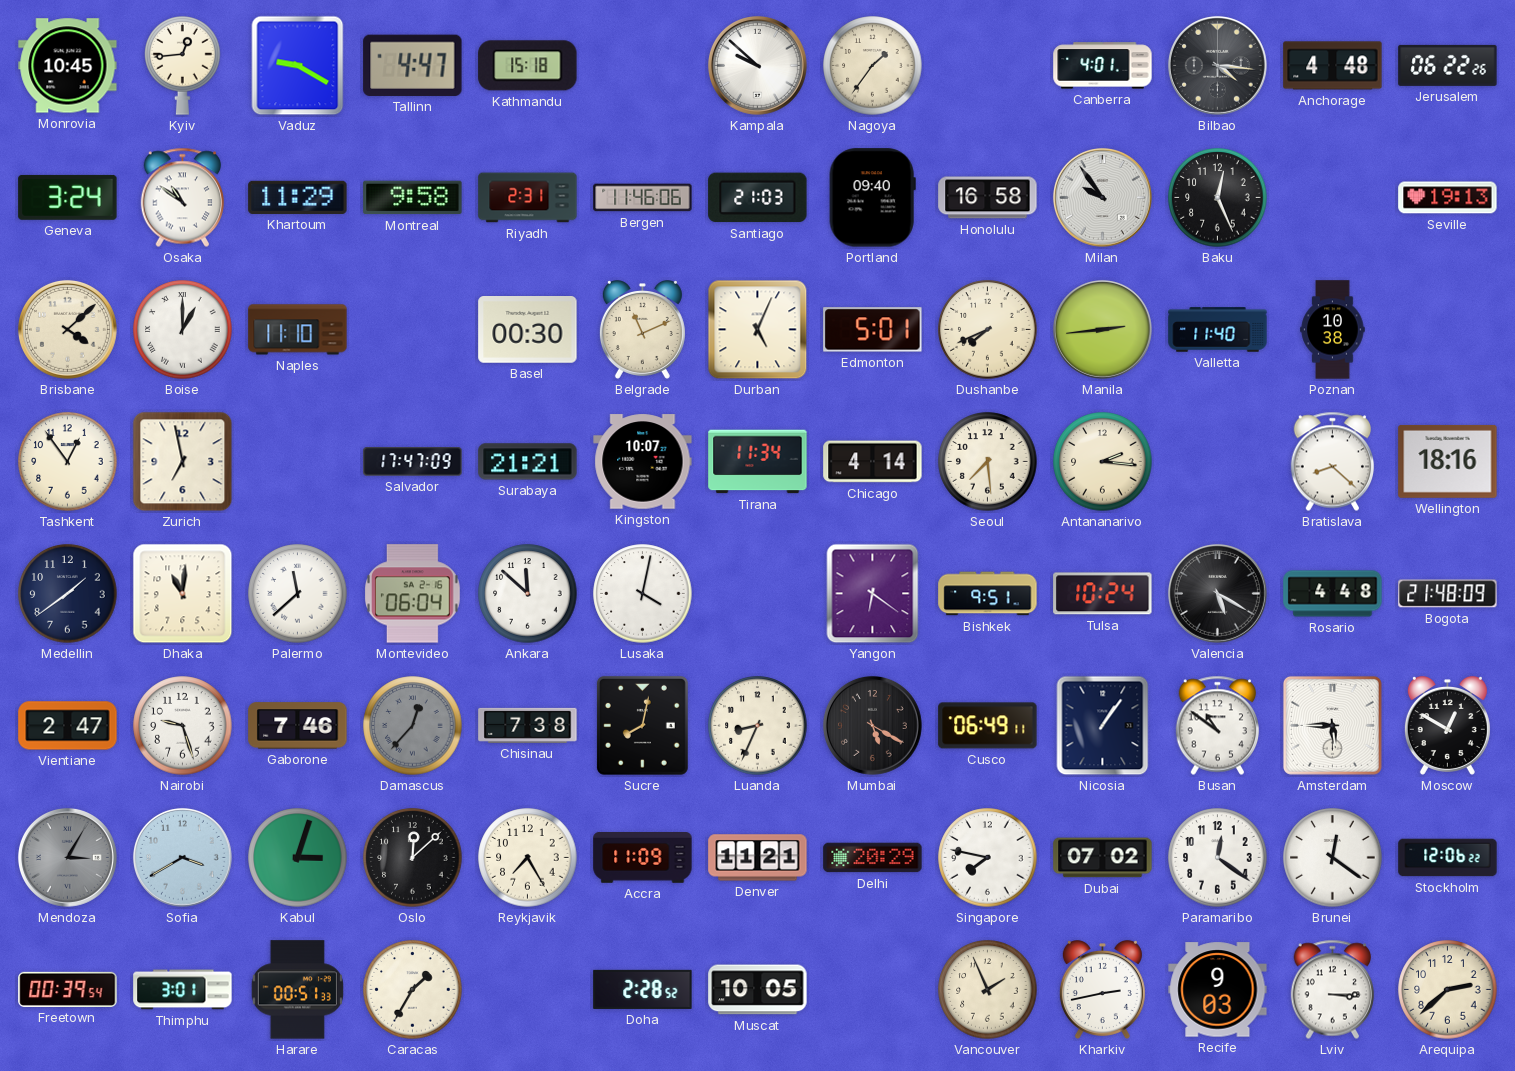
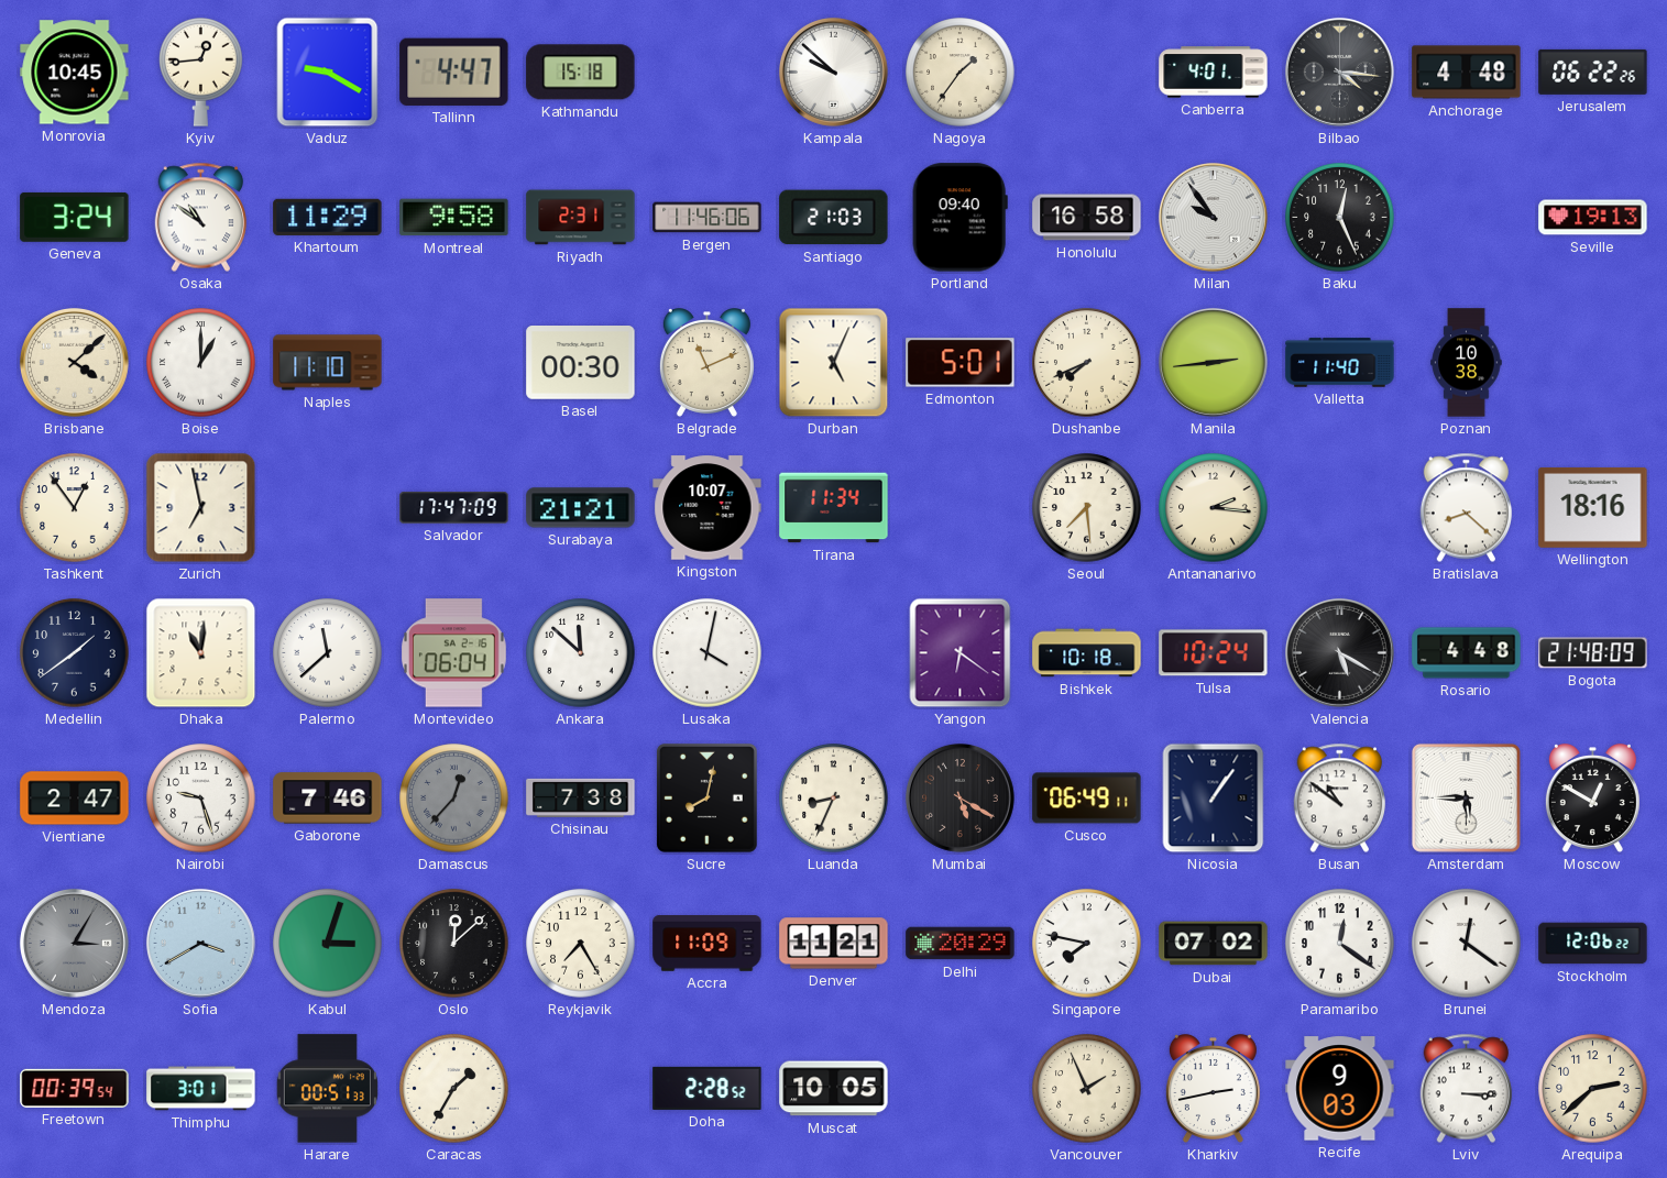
Chicago: 4:14 -> none (873, 462)
Bishkek: 9:51 -> 10:18 (1087, 653)
